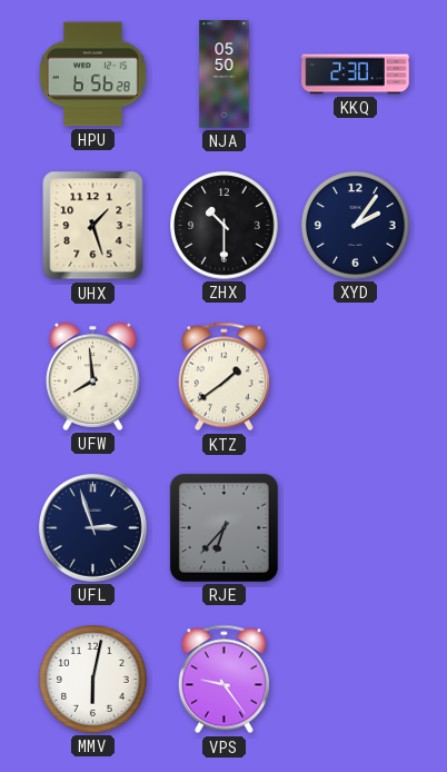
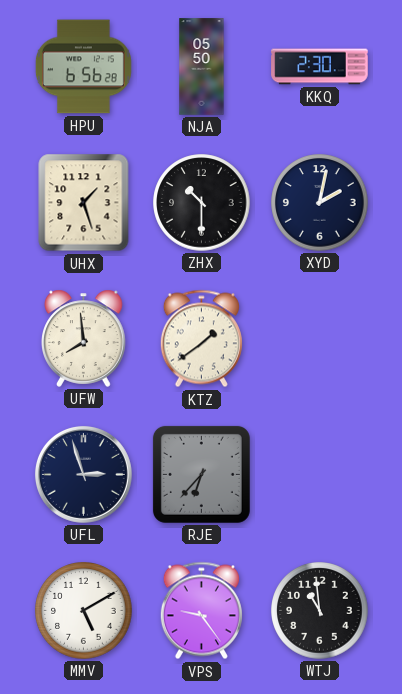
XYD: 2:06 -> 2:02 (320, 203)
MMV: 6:02 -> 5:10 (84, 611)
WTJ: none -> 10:59 (320, 611)
